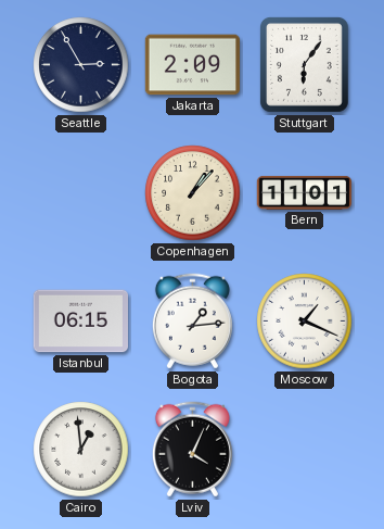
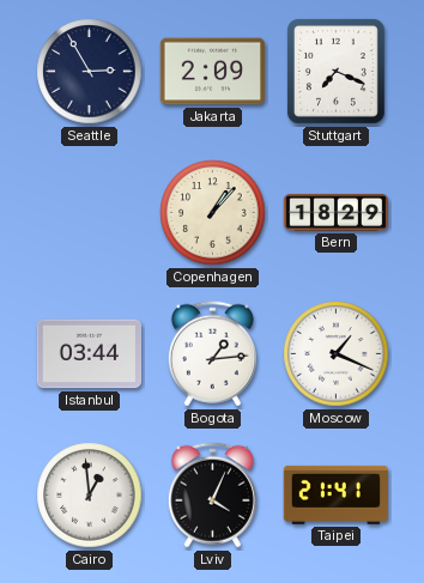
Stuttgart: 6:06 -> 7:19 (335, 71)
Bern: 11:01 -> 18:29 (337, 212)
Istanbul: 06:15 -> 03:44 (89, 354)
Taipei: none -> 21:41 (335, 494)
